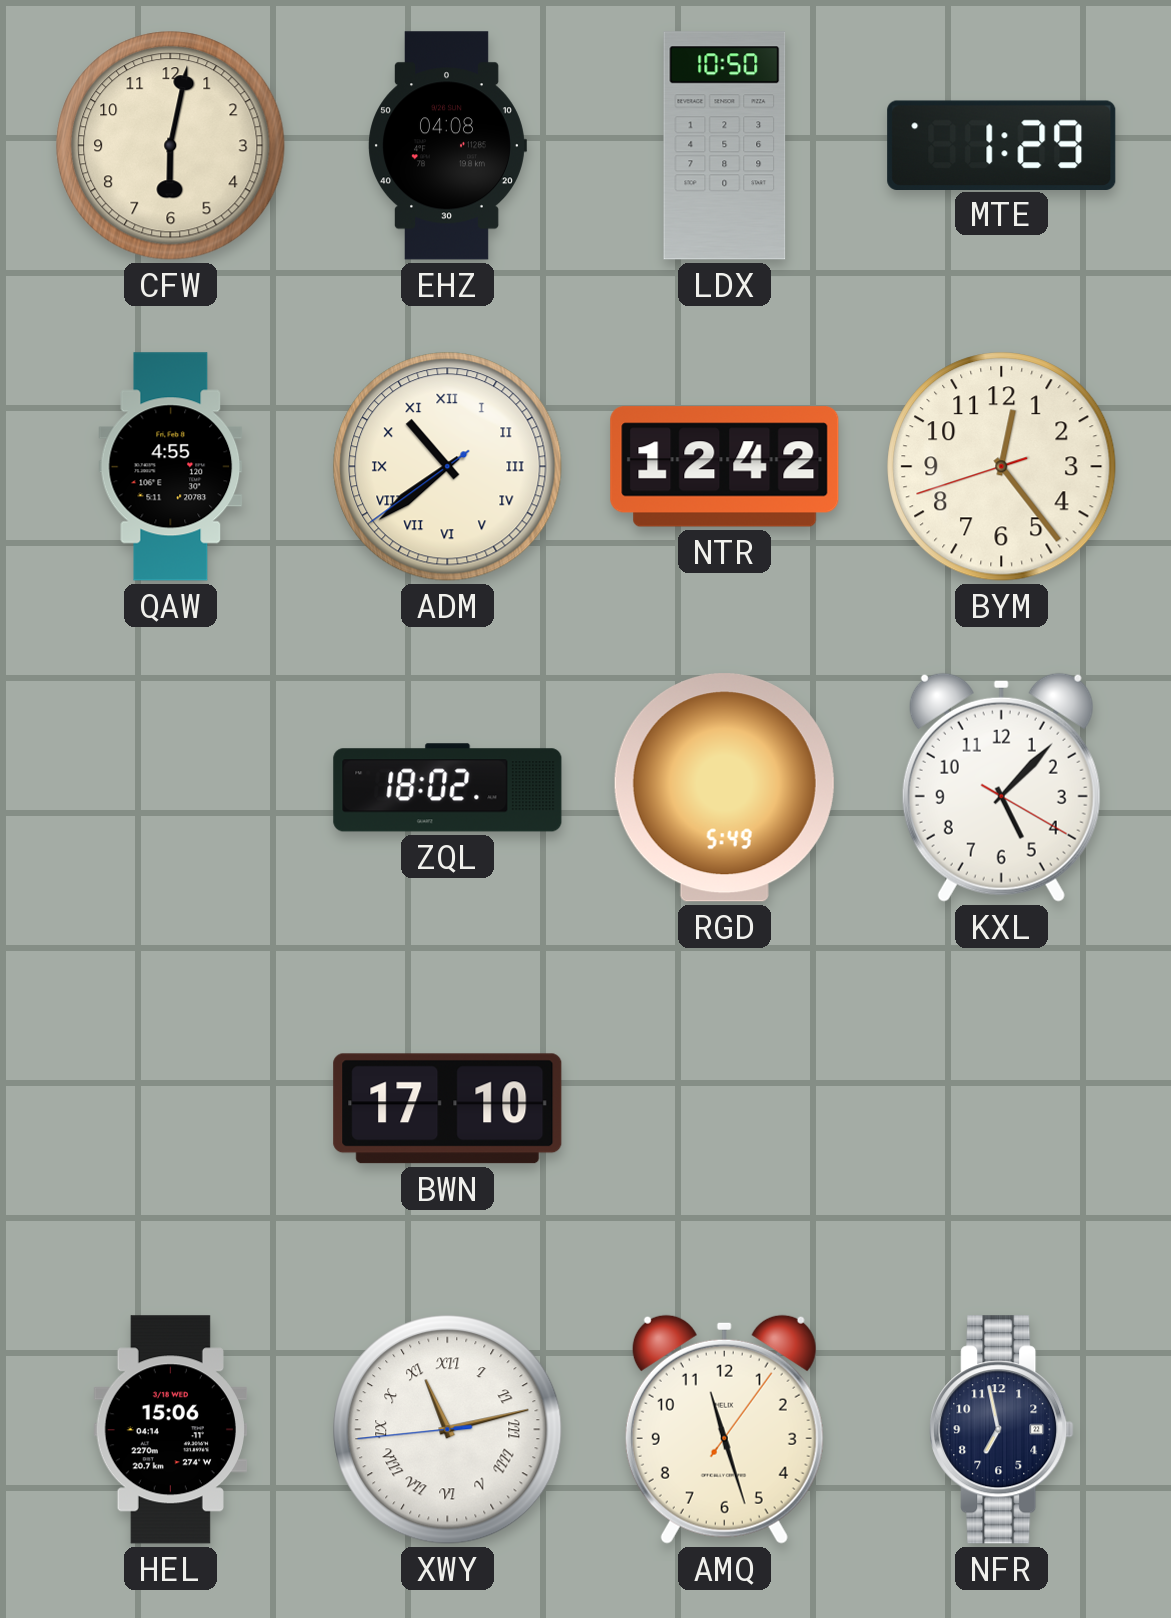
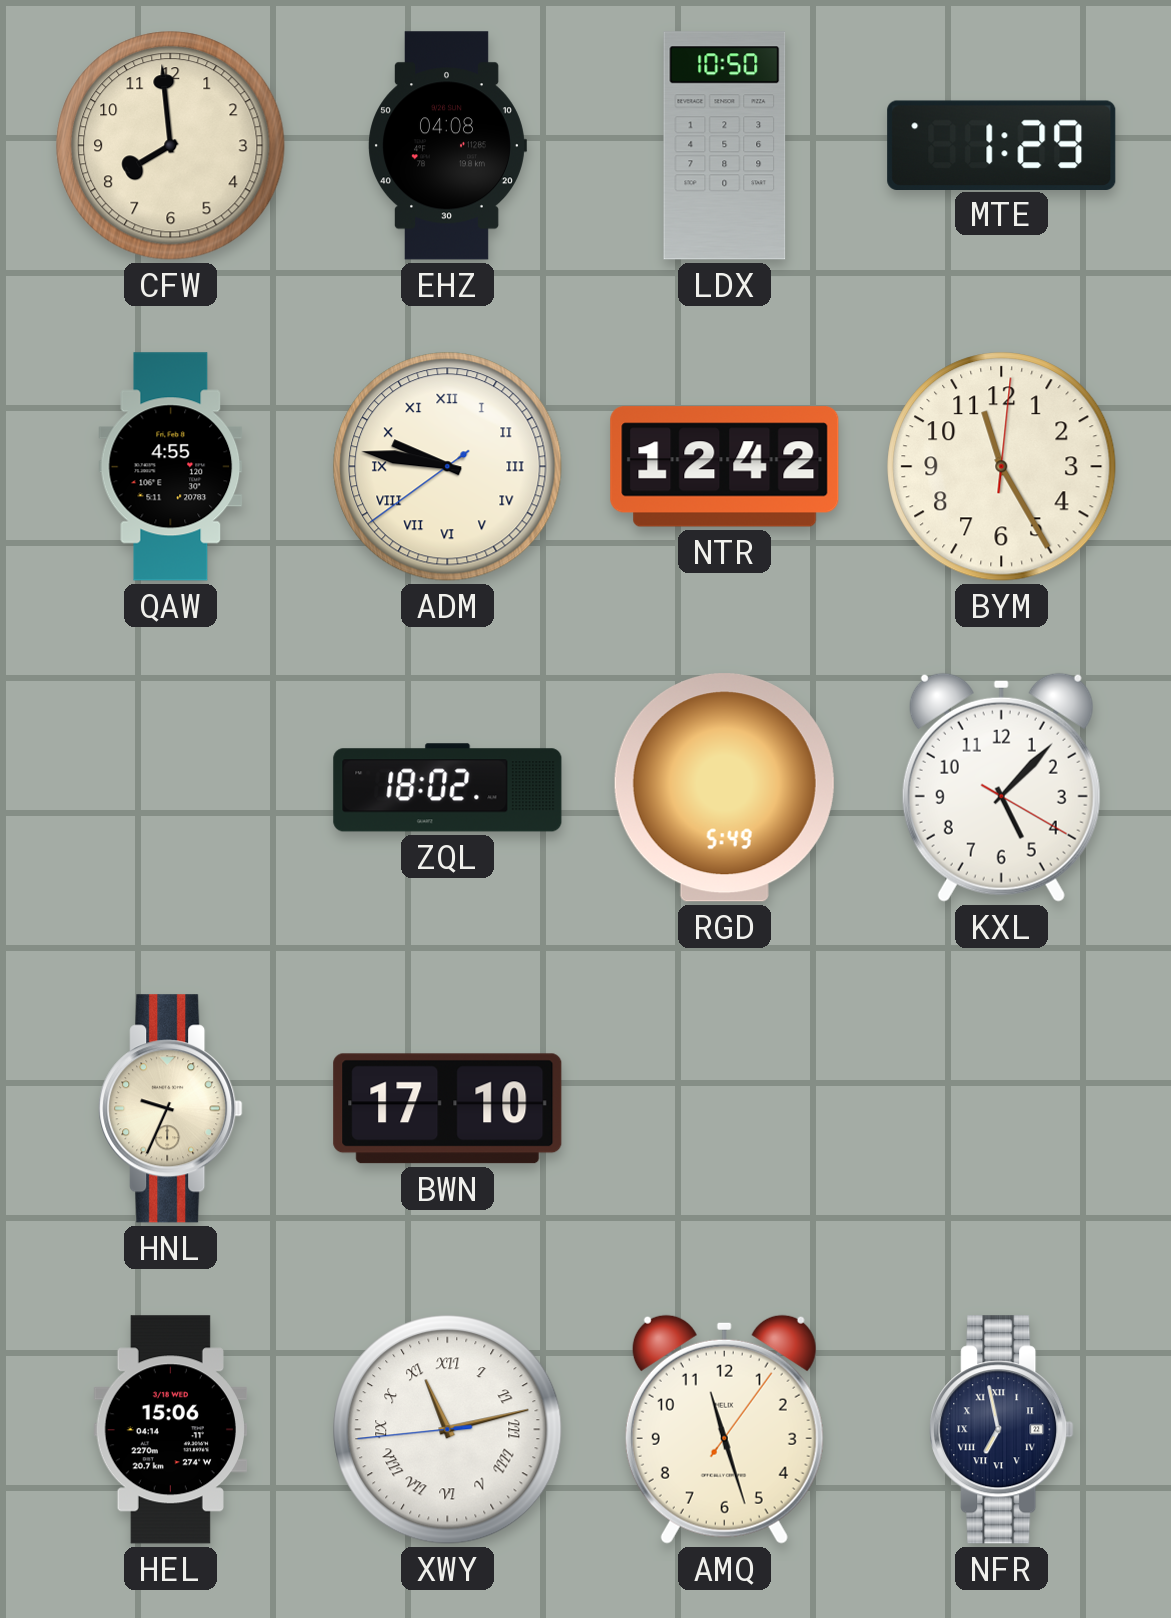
CFW: 6:02 -> 7:59 (171, 146)
ADM: 10:38 -> 9:46 (448, 467)
BYM: 12:23 -> 11:25 (1002, 467)
HNL: none -> 9:34 (171, 1109)
NFR numerals: Arabic -> Roman (1002, 1430)
